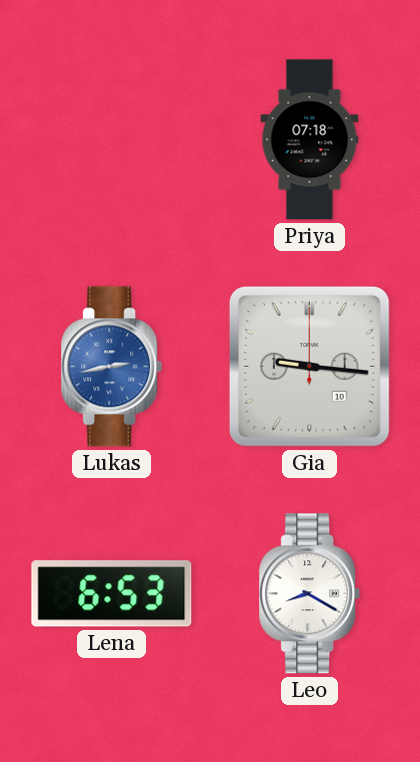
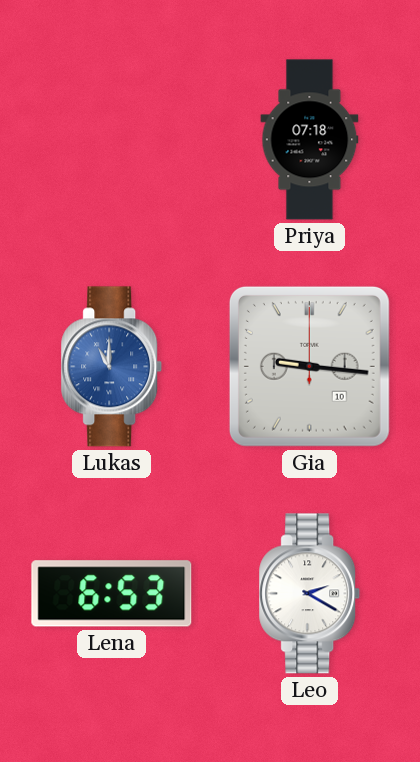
Lukas: 2:43 -> 11:00 (112, 367)
Leo: 8:20 -> 2:20 (310, 594)
